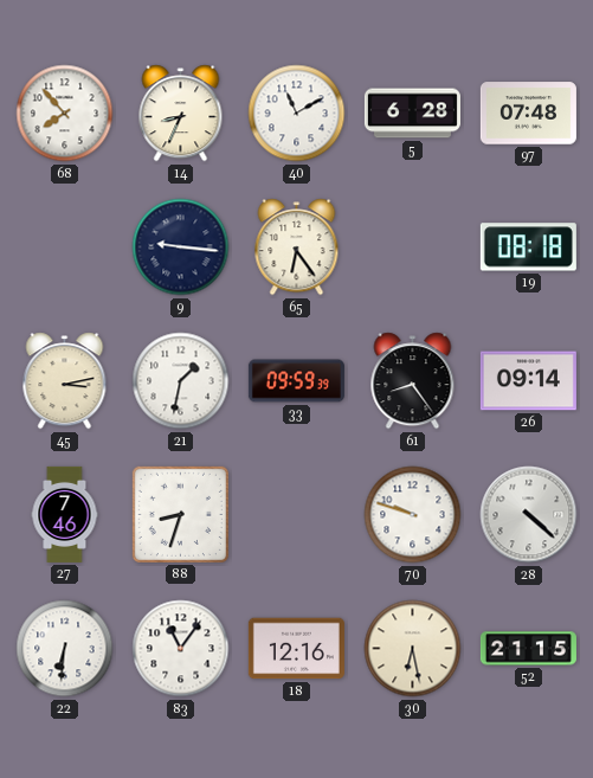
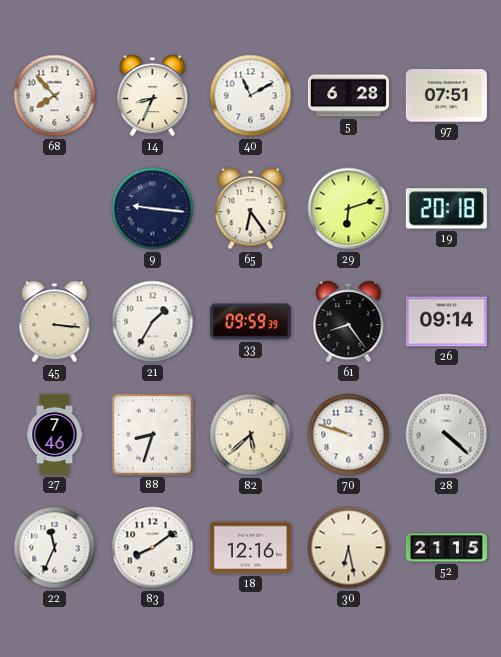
97: 07:48 -> 07:51 (446, 96)
29: none -> 6:12 (349, 209)
19: 08:18 -> 20:18 (446, 209)
45: 3:13 -> 3:16 (55, 322)
21: 1:32 -> 1:35 (153, 322)
82: none -> 5:38 (251, 435)
22: 6:31 -> 11:34 (55, 548)
83: 11:06 -> 8:09 (153, 548)
